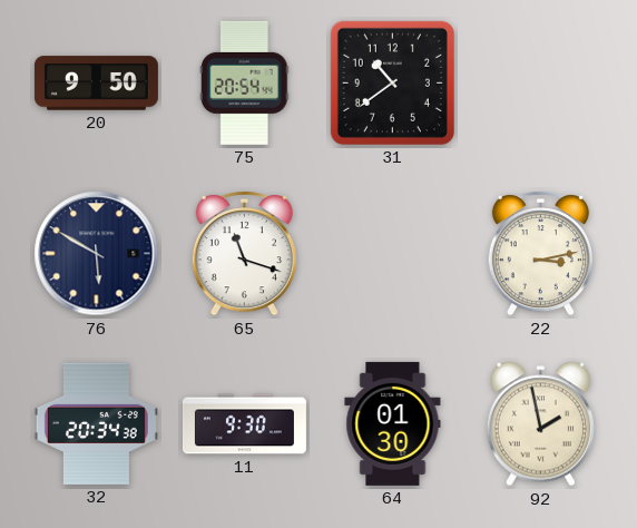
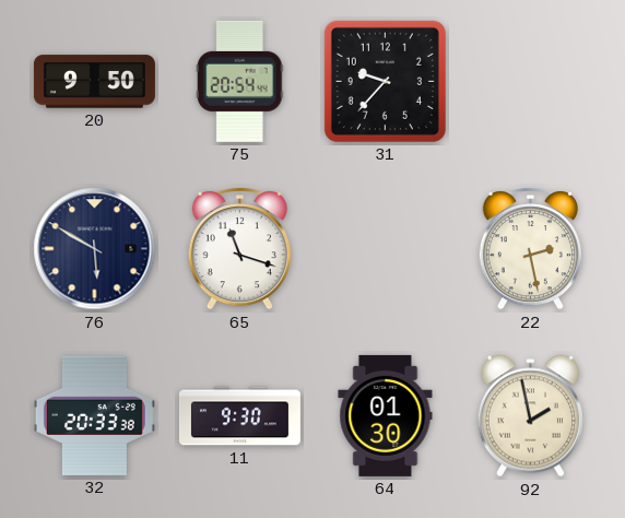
31: 10:39 -> 9:37 (385, 81)
22: 3:13 -> 2:28 (530, 249)
32: 20:34 -> 20:33 (94, 415)
